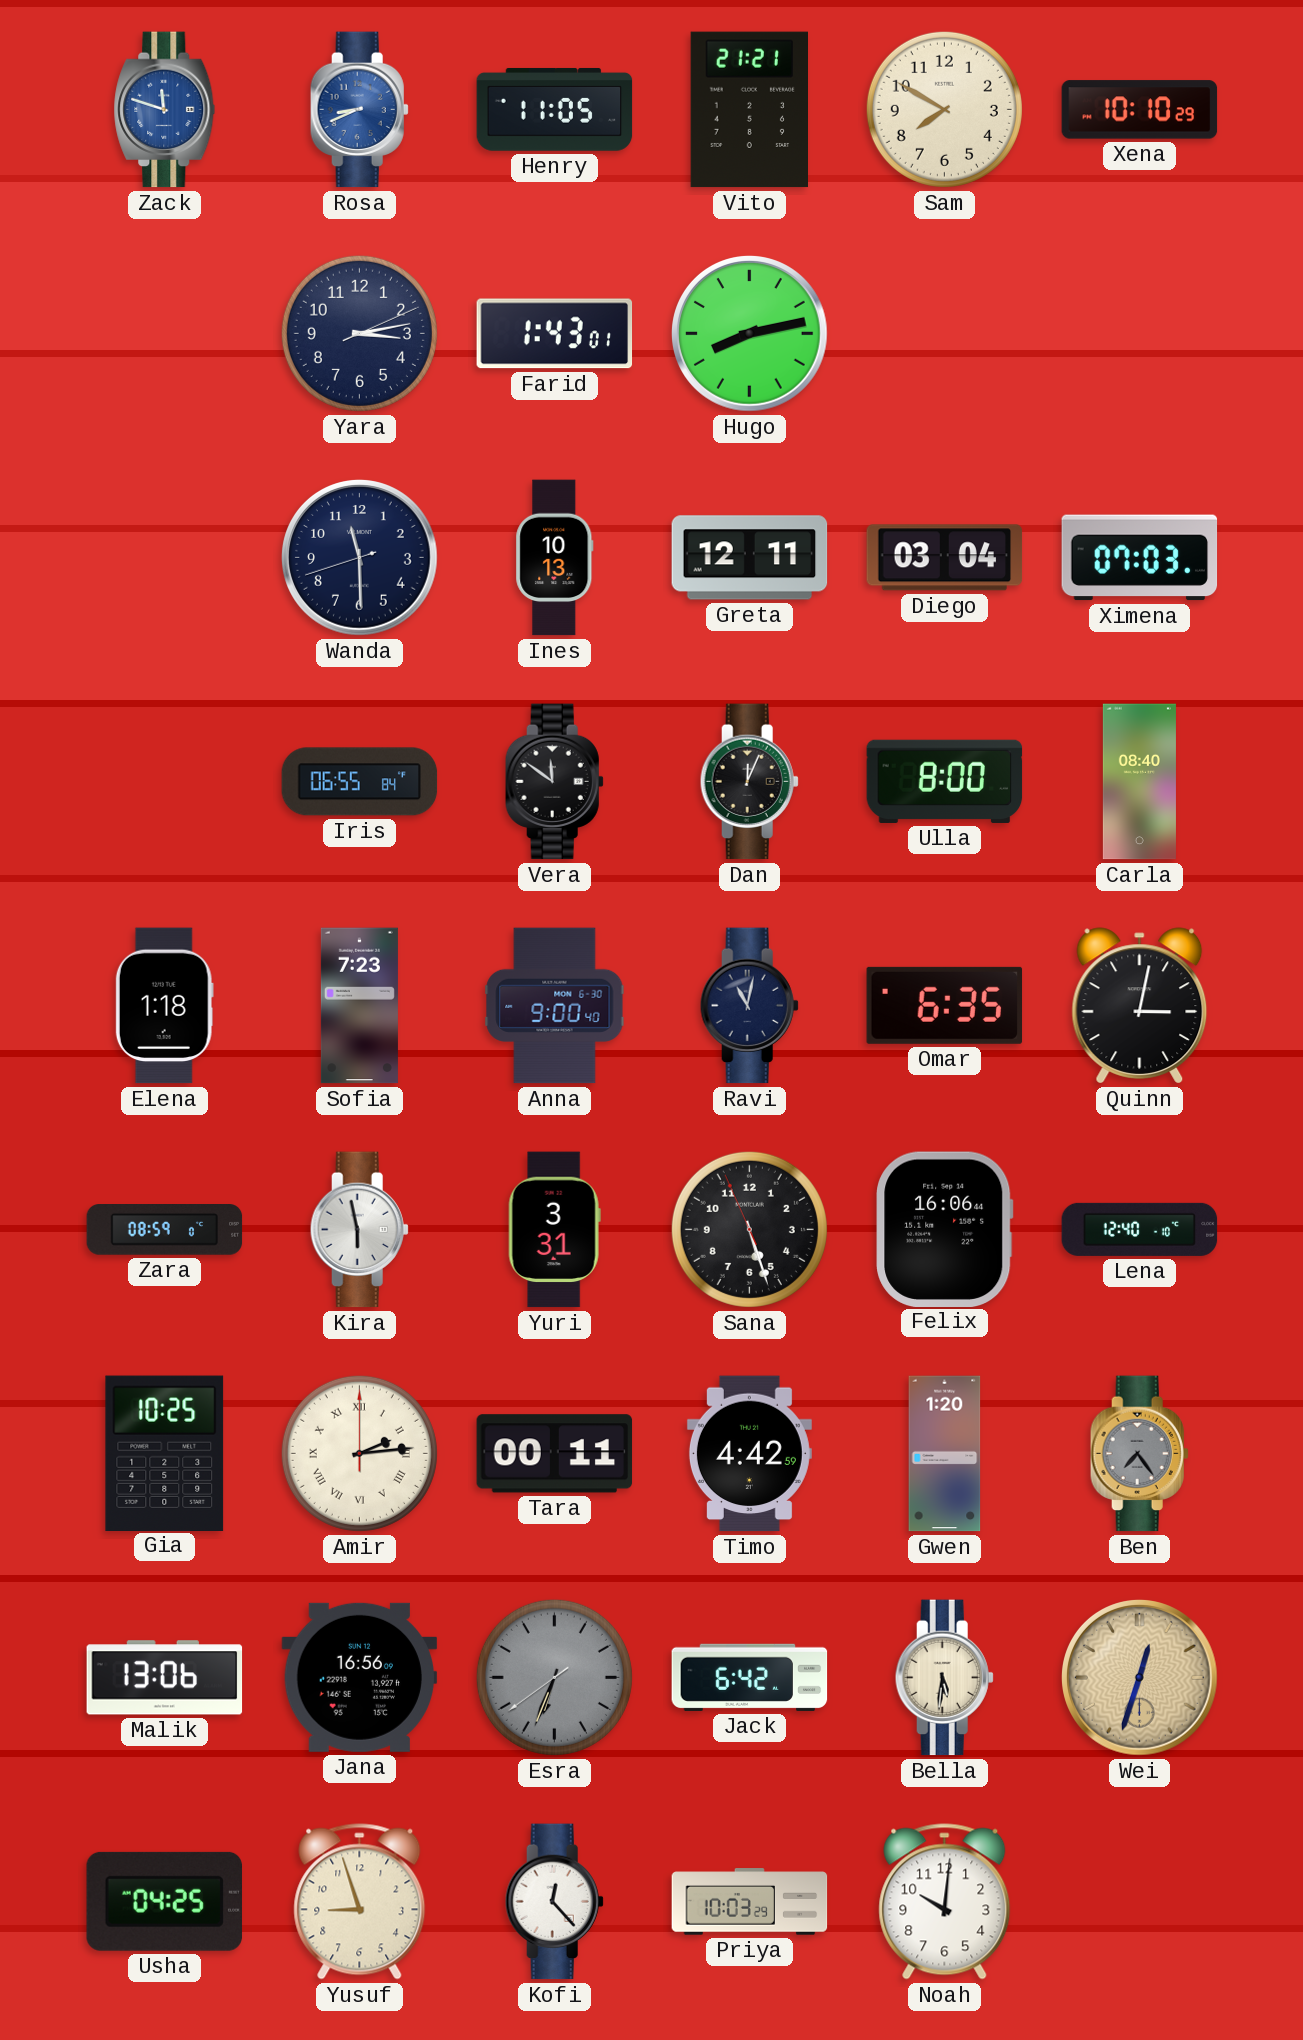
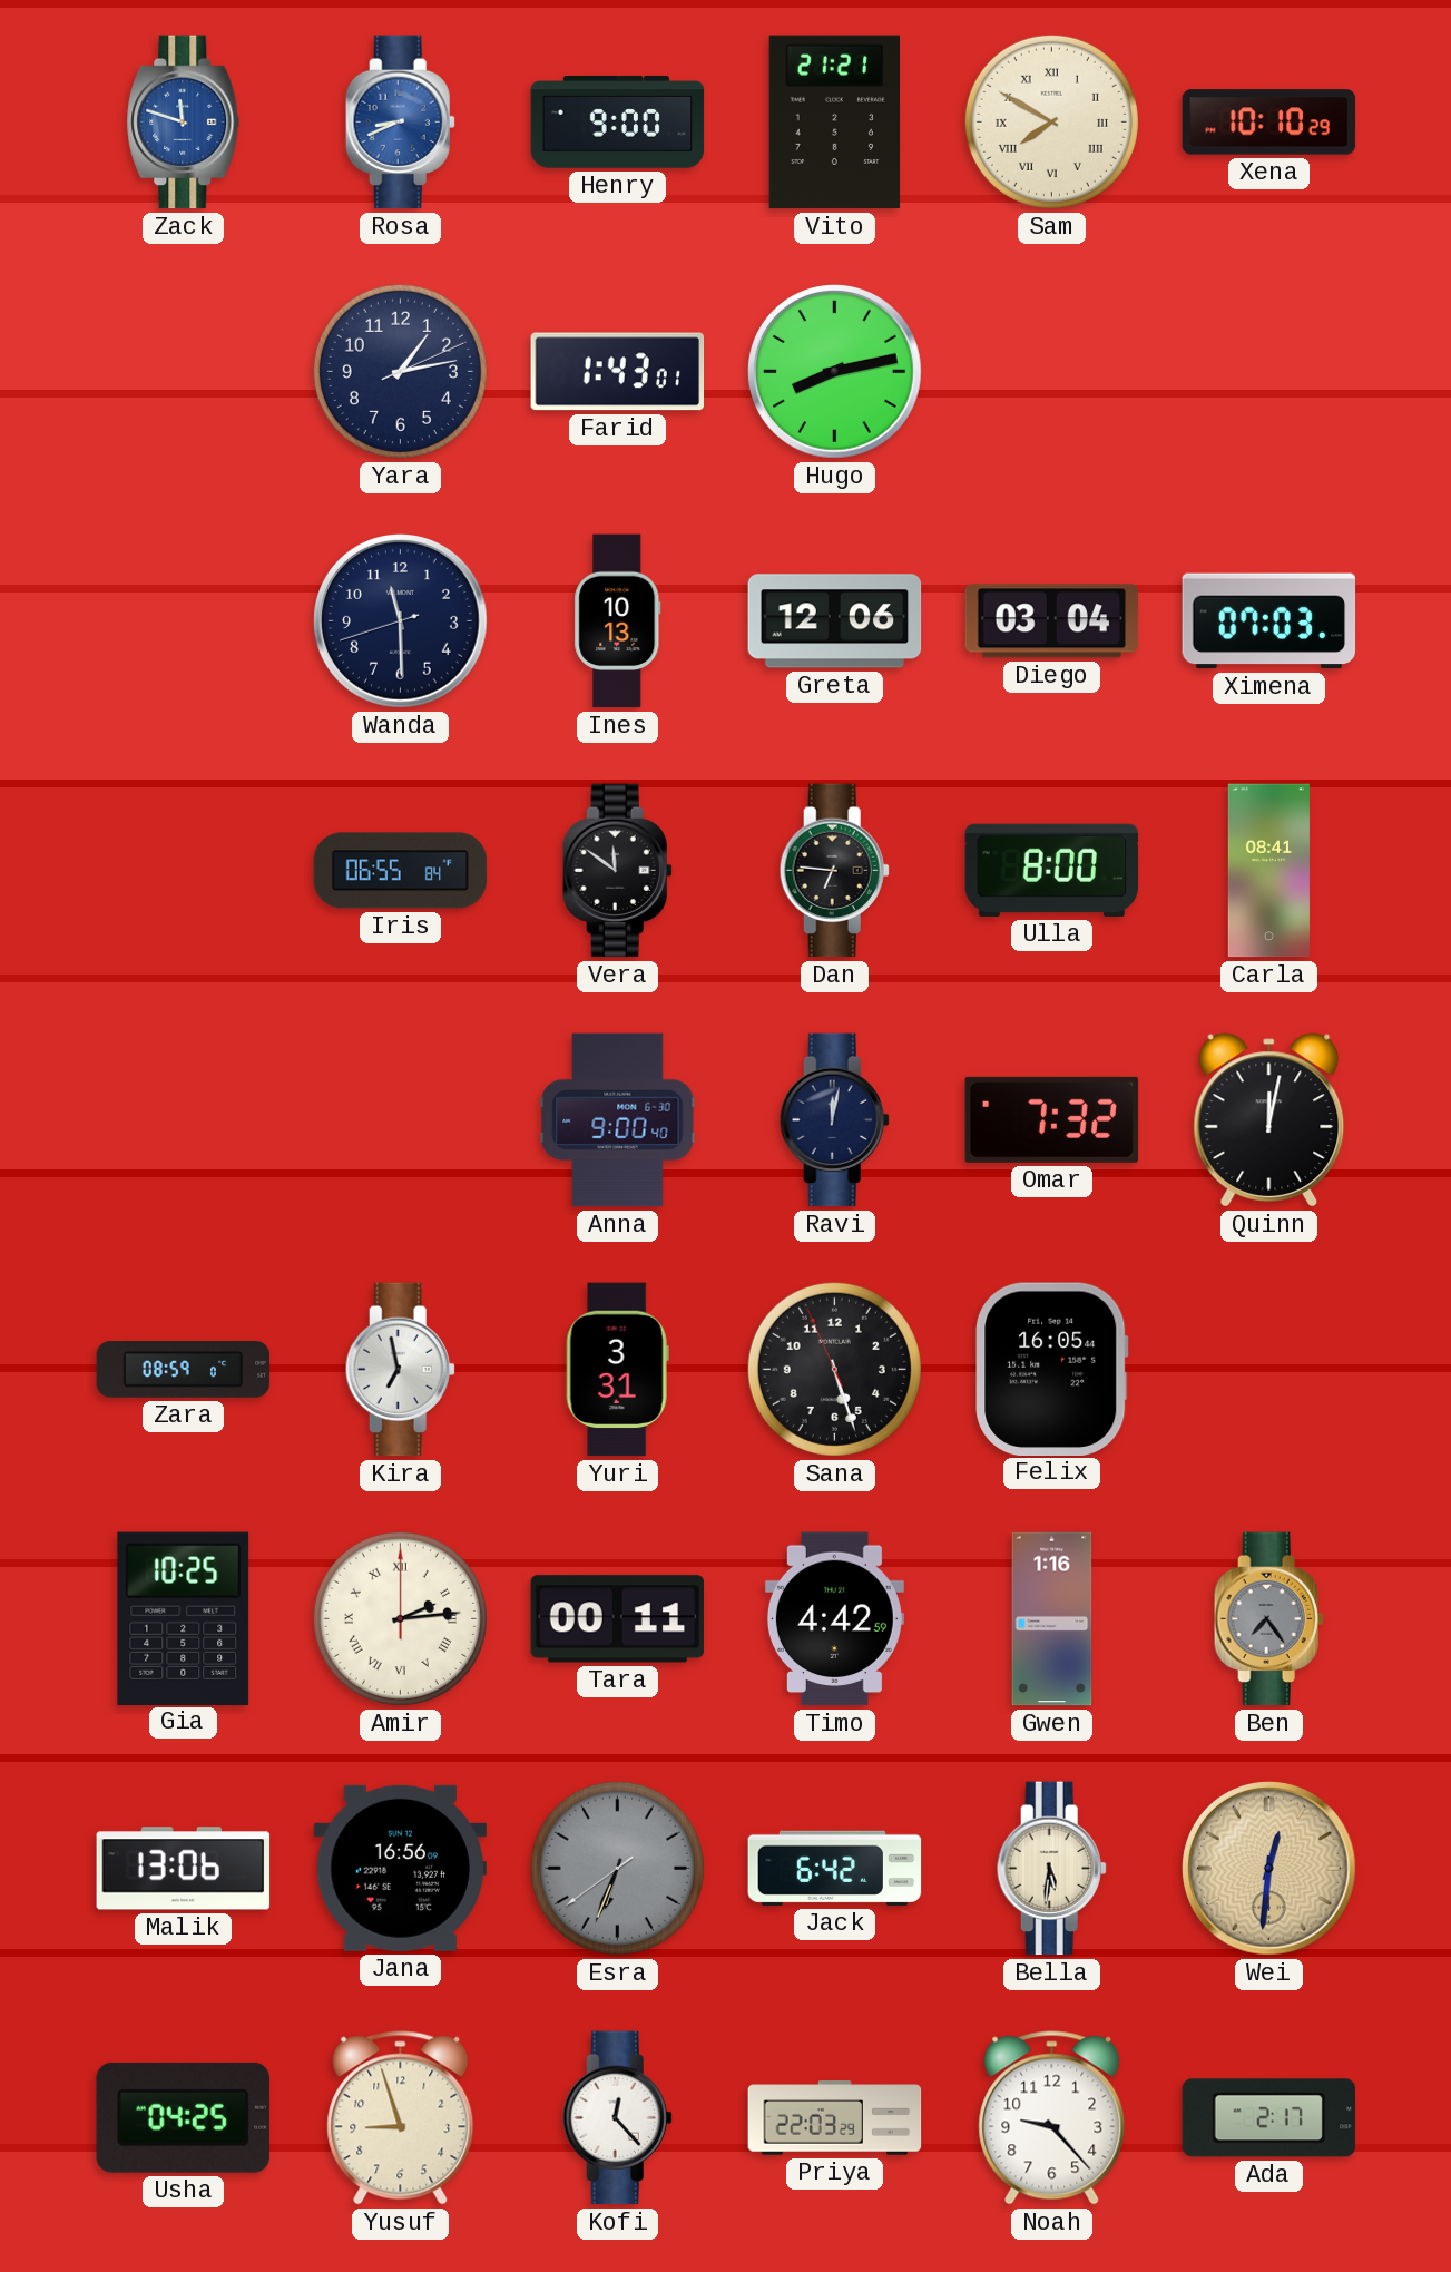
Henry: 11:05 -> 9:00 (618, 123)
Sam numerals: Arabic -> Roman (1051, 121)
Yara: 3:13 -> 1:13 (400, 371)
Greta: 12:11 -> 12:06 (835, 621)
Dan: 12:04 -> 6:46 (834, 871)
Carla: 08:40 -> 08:41 (1268, 871)
Elena: 1:18 -> none (164, 1006)
Sofia: 7:23 -> none (359, 1006)
Ravi: 11:02 -> 12:02 (834, 1120)
Omar: 6:35 -> 7:32 (1052, 1119)
Quinn: 3:02 -> 12:02 (1269, 1120)
Kira: 5:58 -> 6:58 (400, 1370)
Felix: 16:06 -> 16:05 (1052, 1369)
Lena: 12:40 -> none (1140, 1229)
Gwen: 1:20 -> 1:16 (1052, 1619)
Wei: 12:33 -> 12:31 (1269, 1869)
Priya: 10:03 -> 22:03 (835, 2118)
Noah: 10:01 -> 9:23 (1052, 2118)
Ada: none -> 2:17 (1269, 2118)
